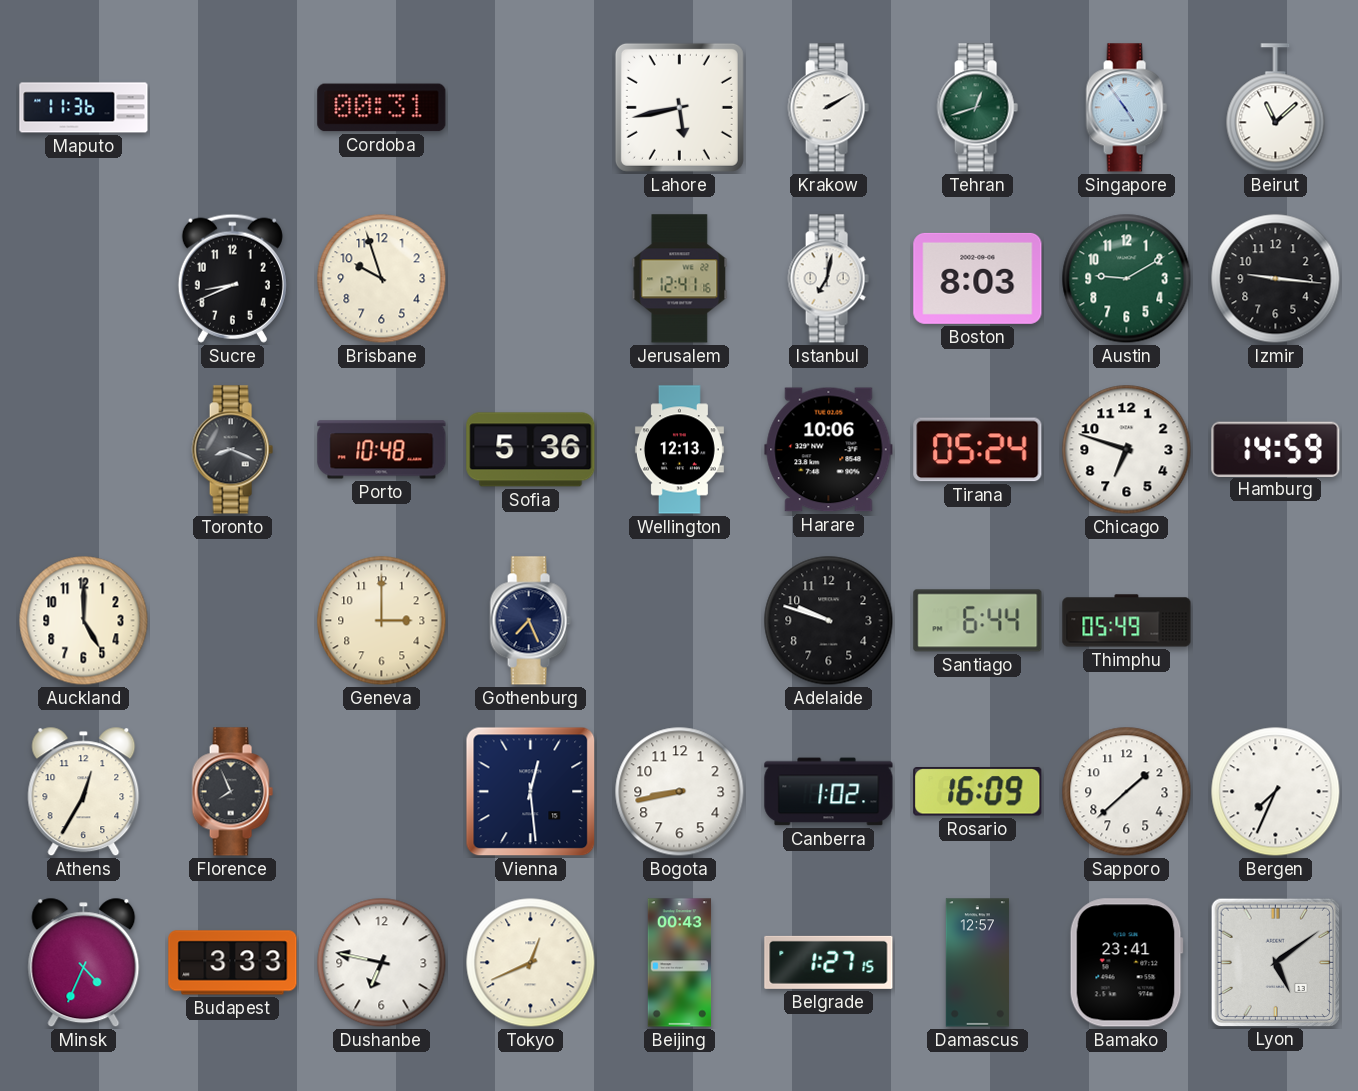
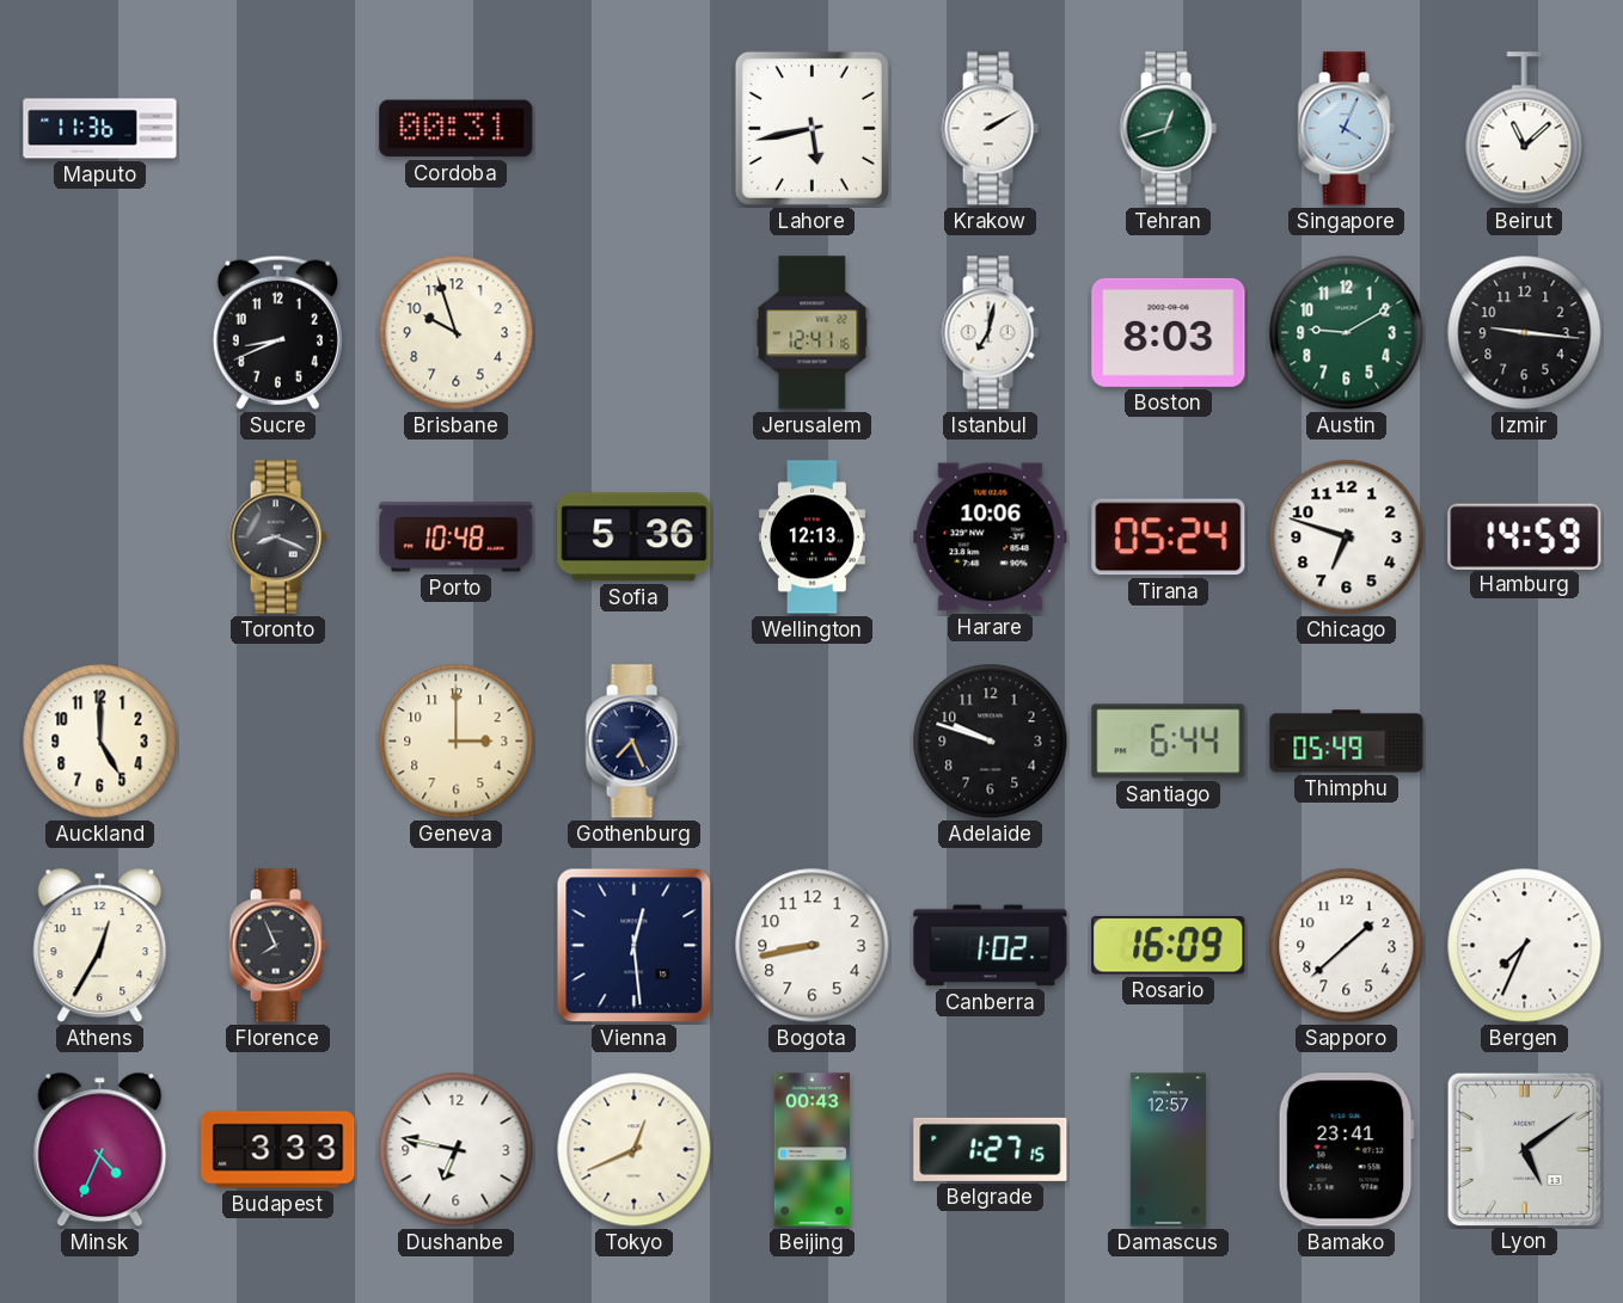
Singapore: 4:54 -> 4:04 (1346, 129)
